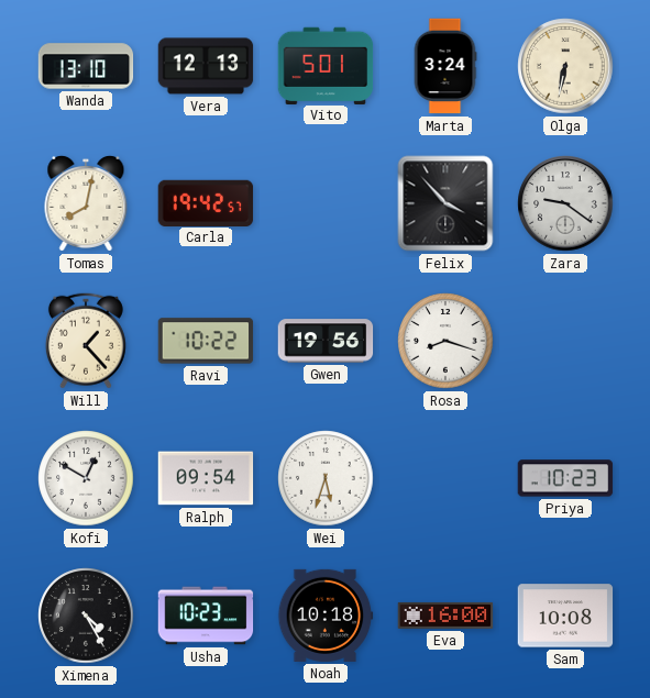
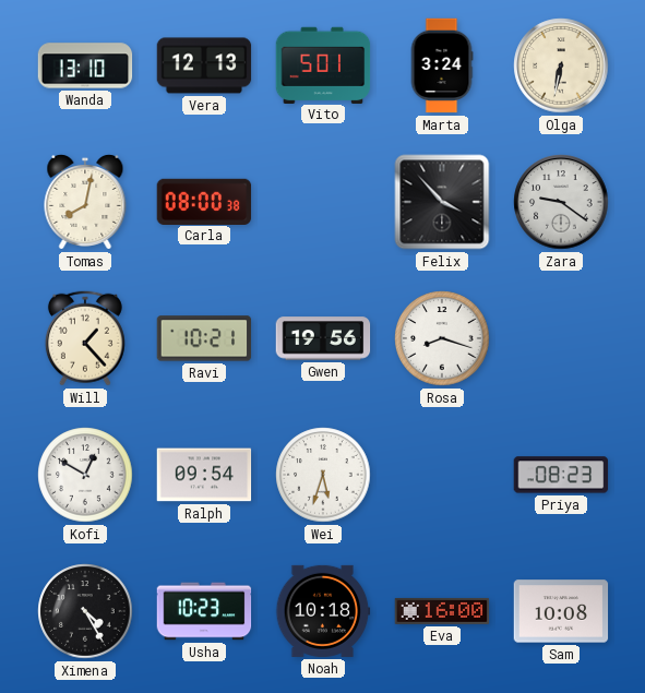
Carla: 19:42 -> 08:00 (204, 201)
Ravi: 10:22 -> 10:21 (204, 338)
Priya: 10:23 -> 08:23 (561, 475)
